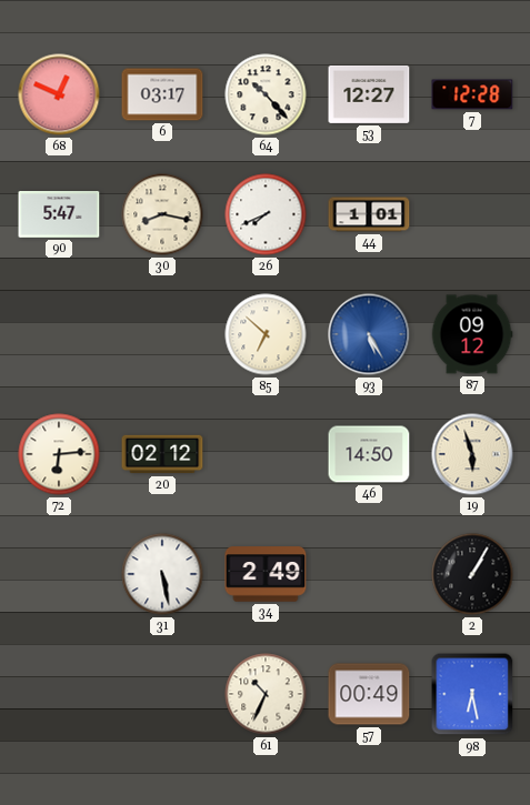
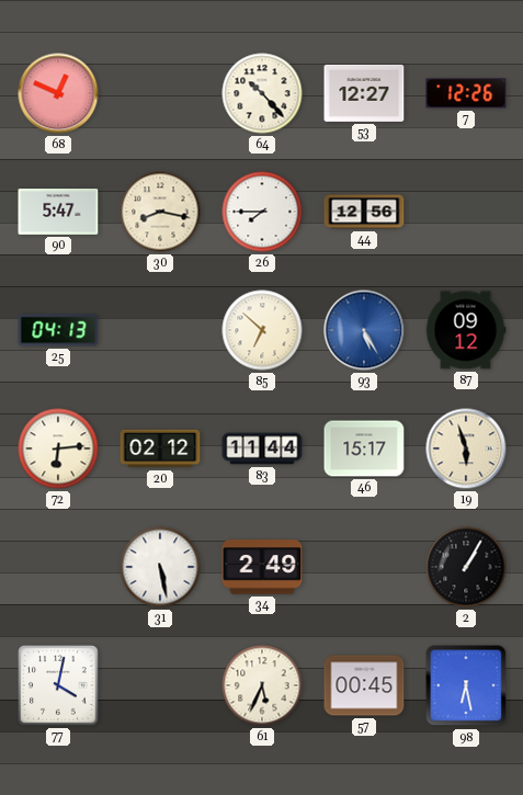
6: 03:17 -> none (162, 94)
7: 12:28 -> 12:26 (466, 93)
26: 7:41 -> 7:45 (262, 212)
44: 1:01 -> 12:56 (364, 212)
25: none -> 04:13 (58, 330)
83: none -> 11:44 (262, 448)
46: 14:50 -> 15:17 (364, 448)
77: none -> 4:02 (58, 685)
61: 10:34 -> 5:34 (262, 685)
57: 00:49 -> 00:45 (364, 685)
